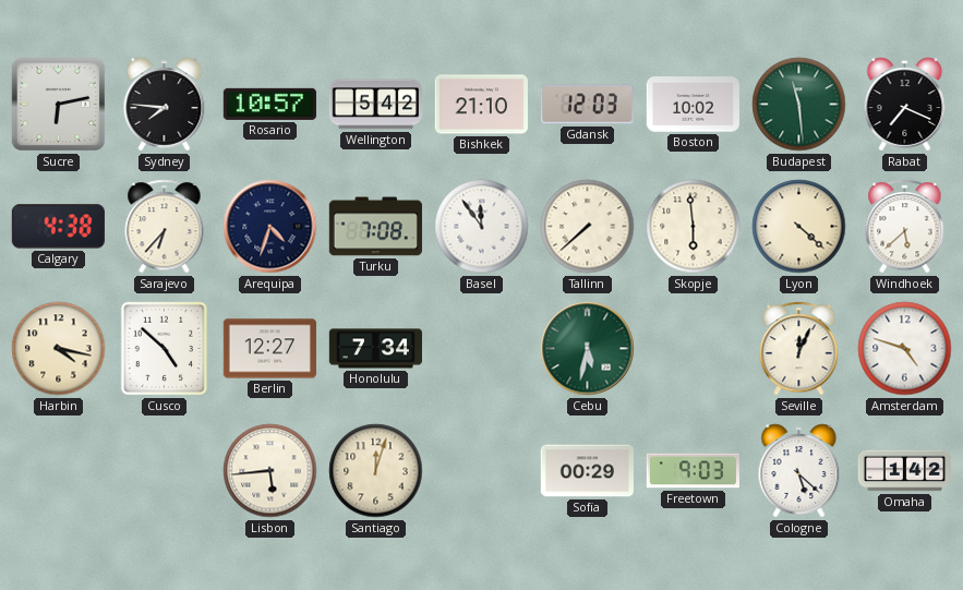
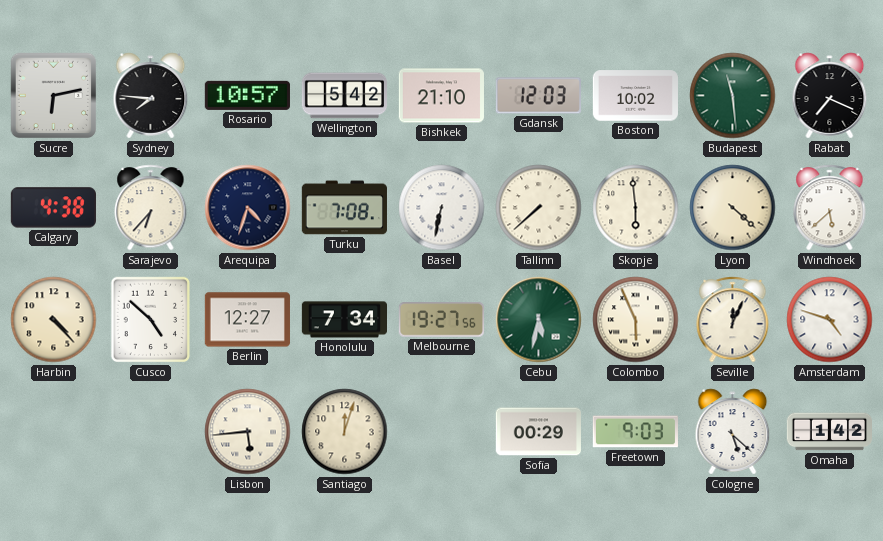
Basel: 11:54 -> 6:32 (442, 208)
Harbin: 4:17 -> 4:23 (54, 320)
Melbourne: none -> 19:27 (441, 320)
Colombo: none -> 5:56 (636, 320)
